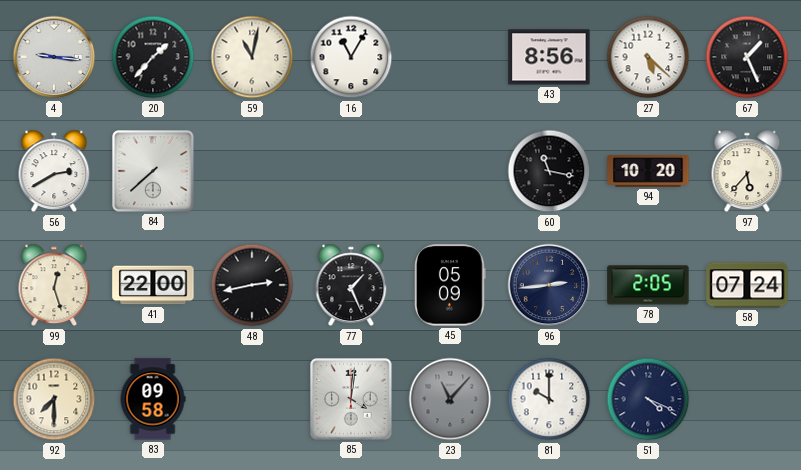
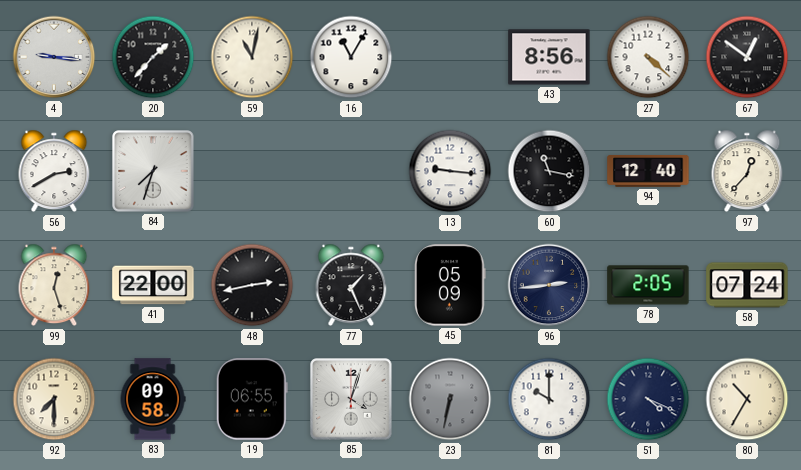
27: 5:22 -> 4:22 (648, 57)
67: 1:26 -> 12:51 (747, 57)
84: 7:38 -> 7:33 (153, 171)
13: none -> 9:16 (450, 171)
94: 10:20 -> 12:40 (648, 171)
97: 5:37 -> 12:37 (747, 171)
19: none -> 06:55 (252, 399)
85: 4:01 -> 4:03 (351, 399)
23: 11:07 -> 6:32 (450, 399)
80: none -> 10:35 (747, 399)
